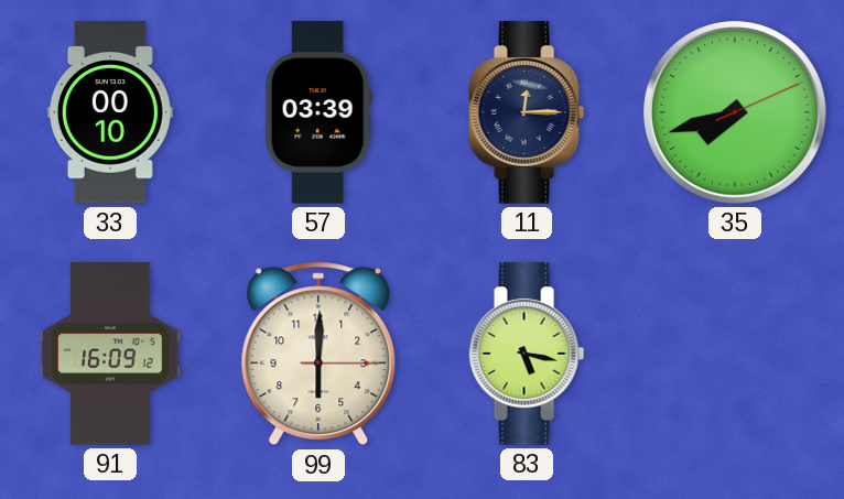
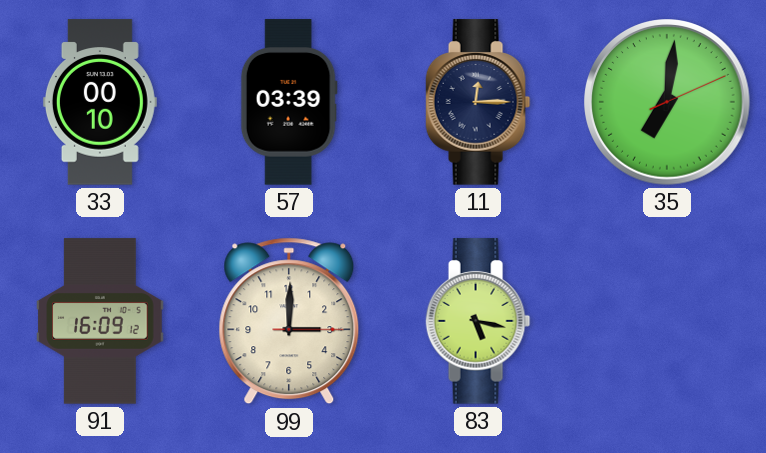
35: 7:42 -> 7:01 (667, 102)
99: 6:00 -> 3:00 (289, 321)
